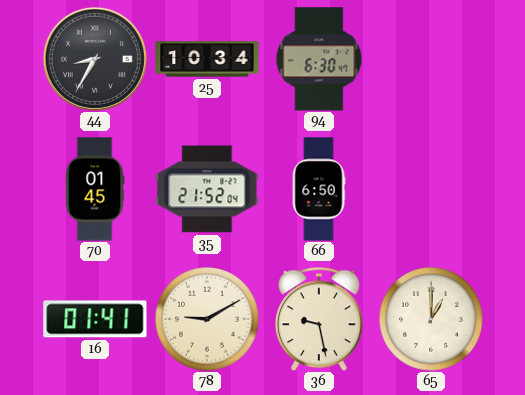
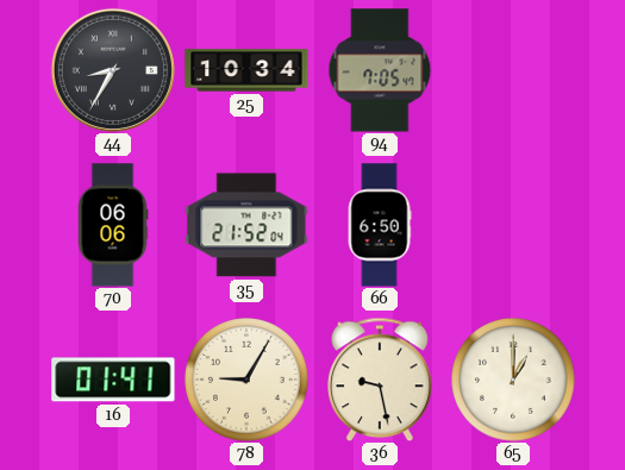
94: 6:30 -> 7:05 (380, 70)
70: 01:45 -> 06:06 (113, 225)
78: 9:10 -> 9:05 (246, 380)
